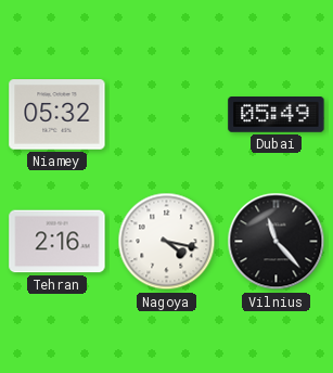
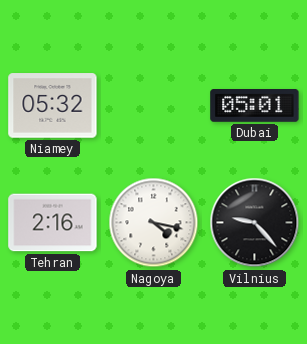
Dubai: 05:49 -> 05:01 (255, 106)
Vilnius: 11:23 -> 9:23 (255, 223)
